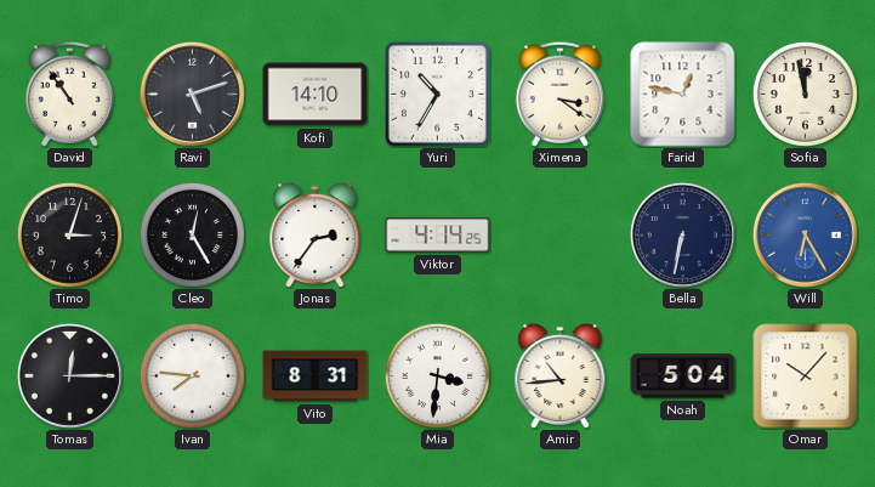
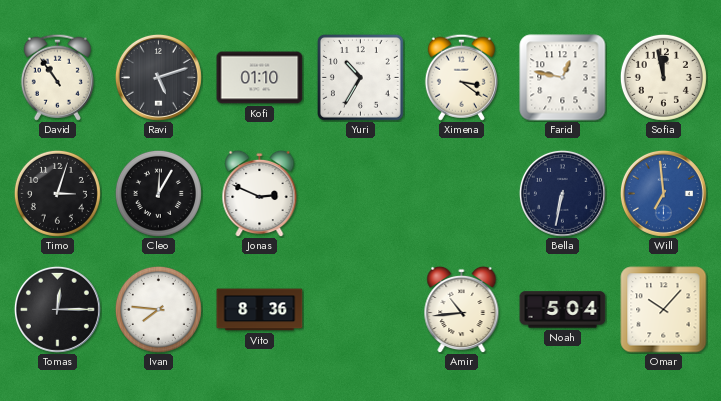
Kofi: 14:10 -> 01:10 (260, 78)
Cleo: 12:25 -> 12:05 (158, 193)
Jonas: 2:36 -> 2:49 (260, 193)
Viktor: 4:14 -> none (438, 236)
Will: 6:25 -> 6:59 (663, 193)
Vito: 8:31 -> 8:36 (260, 310)
Mia: 3:31 -> none (437, 375)
